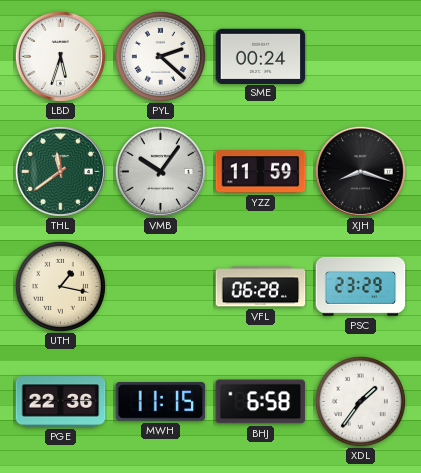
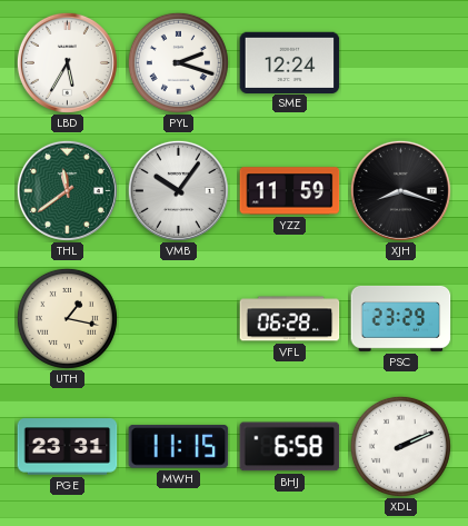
LBD: 5:33 -> 5:35 (67, 62)
PYL: 2:22 -> 2:18 (178, 62)
SME: 00:24 -> 12:24 (290, 62)
PGE: 22:36 -> 23:31 (68, 447)
XDL: 1:36 -> 2:11 (400, 446)
